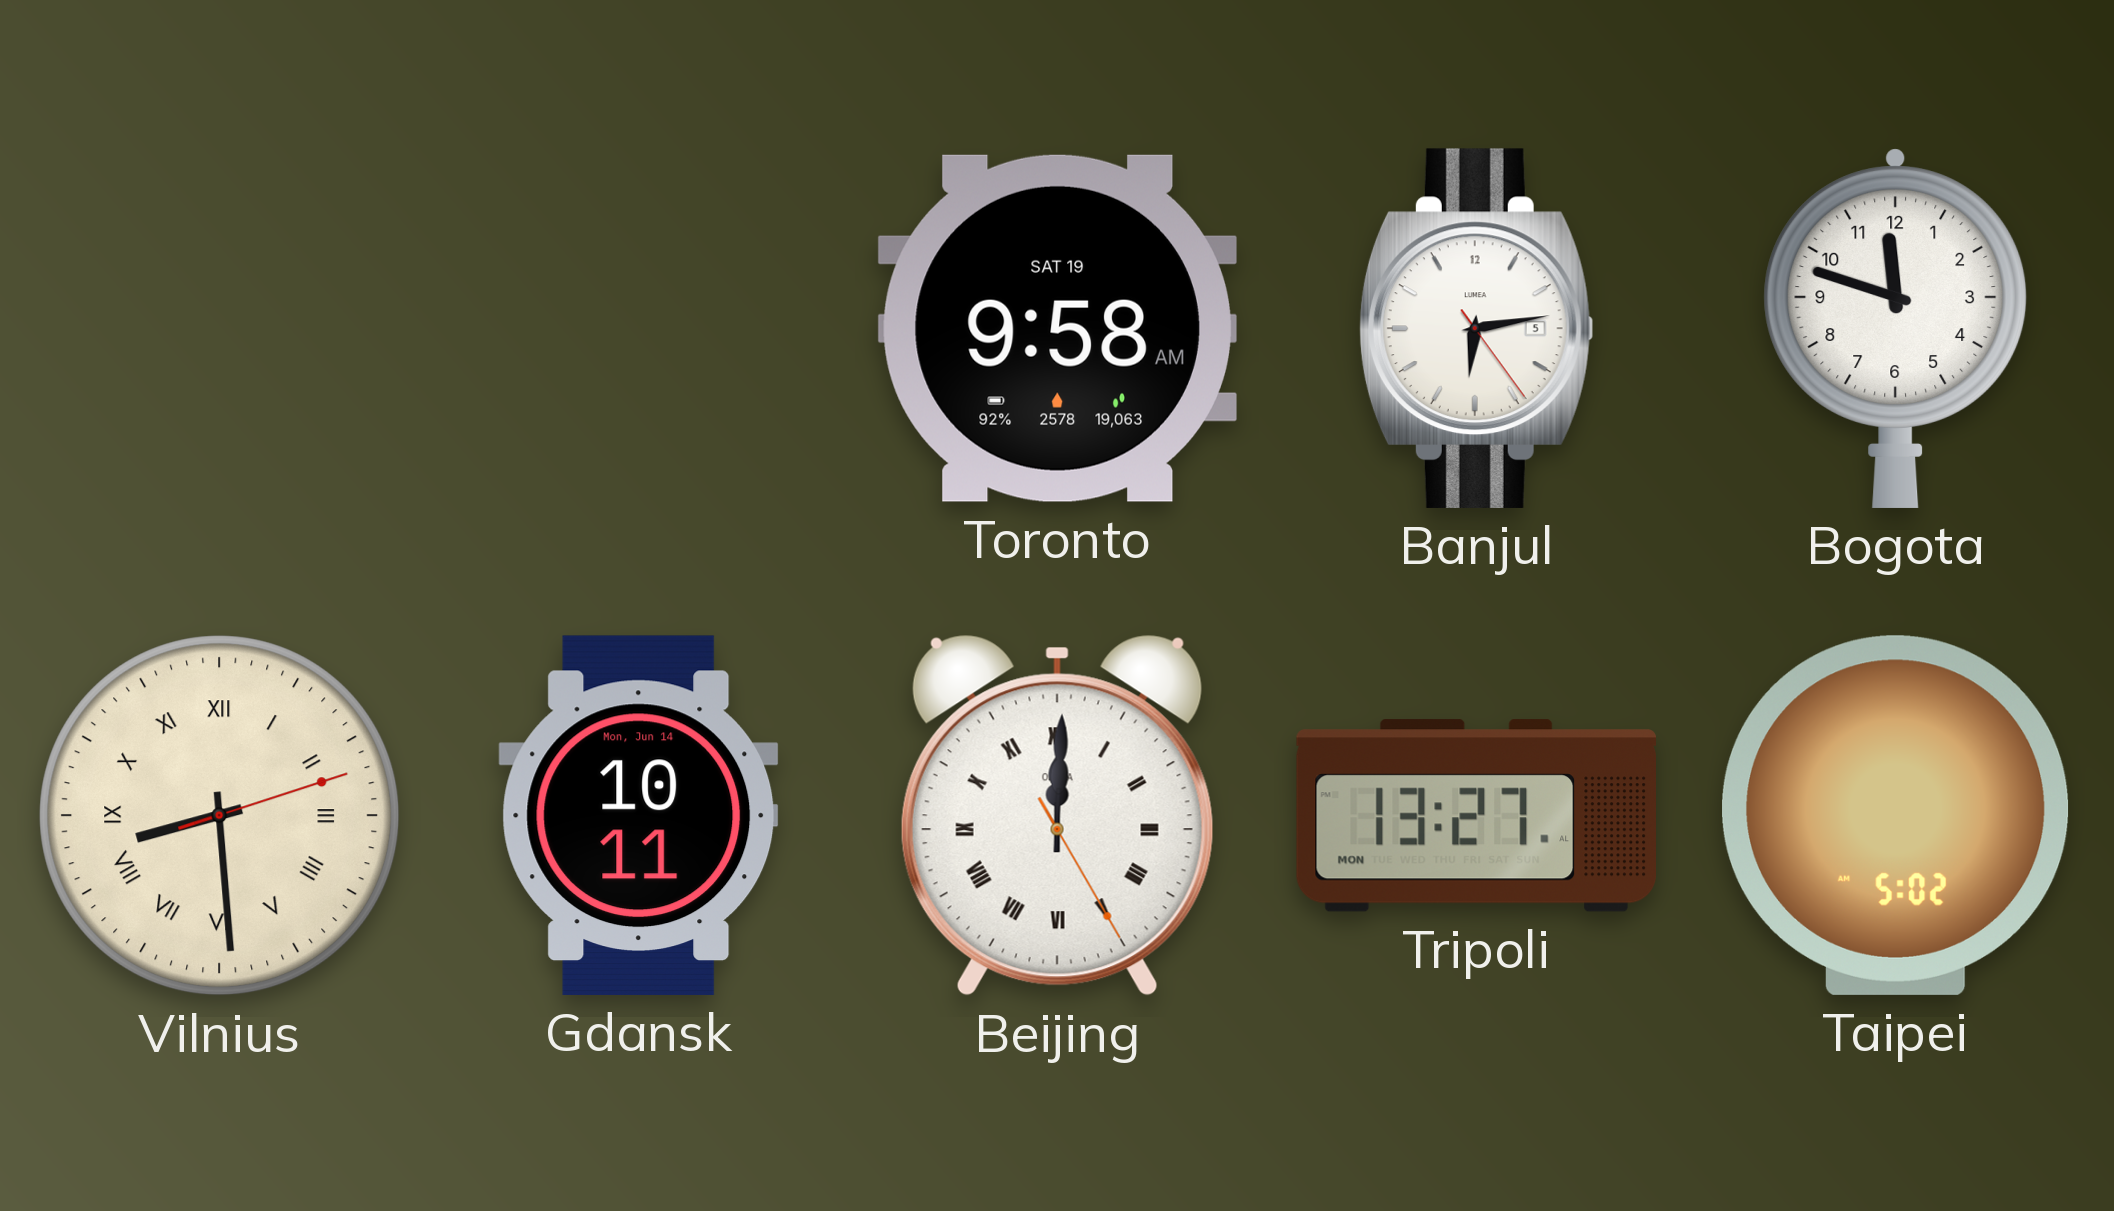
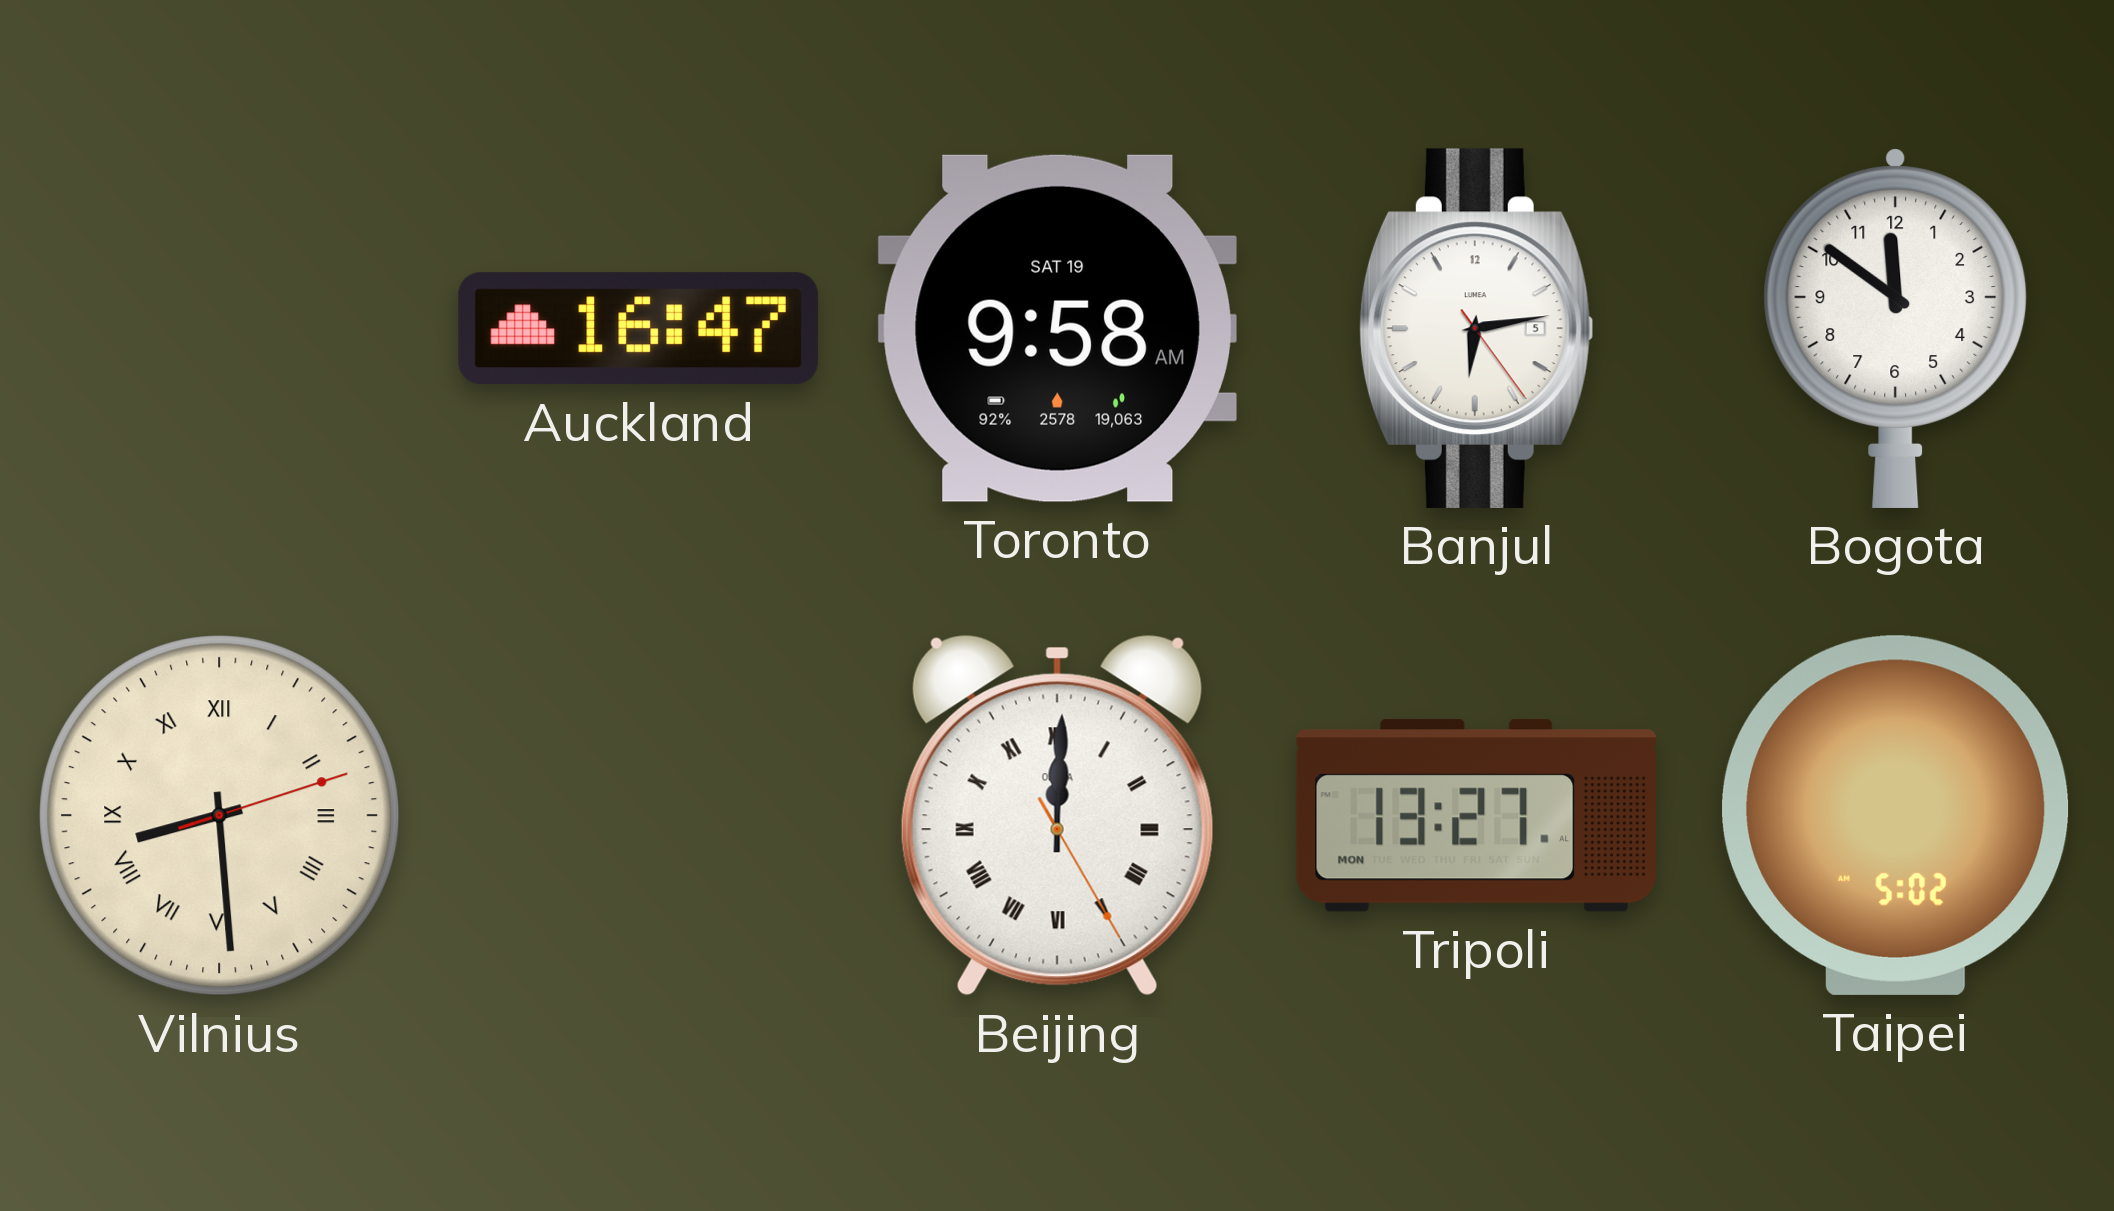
Auckland: none -> 16:47 (638, 329)
Bogota: 11:48 -> 11:51 (1896, 328)
Gdansk: 10:11 -> none (639, 815)
